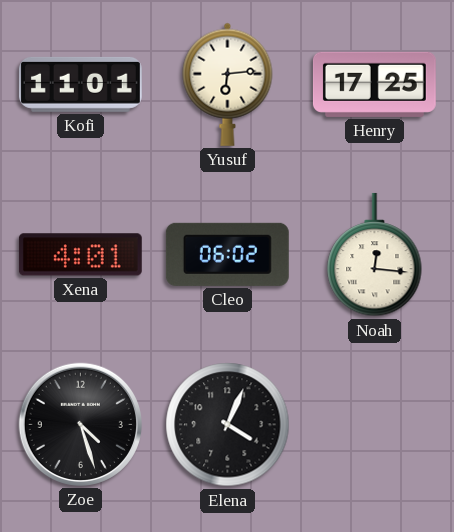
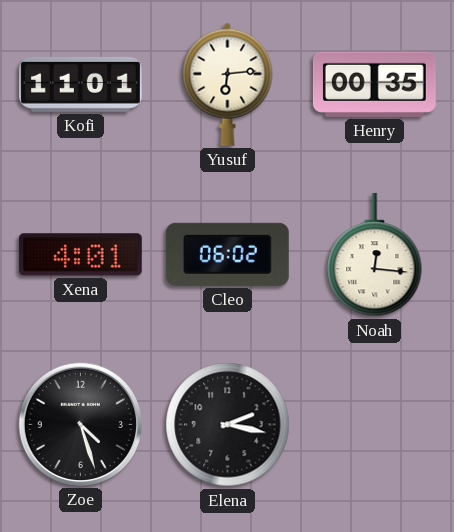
Henry: 17:25 -> 00:35 (374, 84)
Elena: 4:04 -> 2:17 (228, 425)
